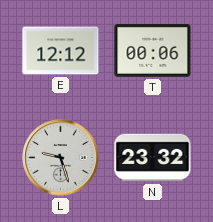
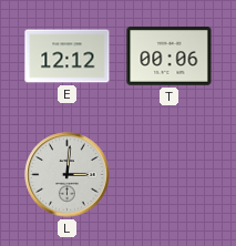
L: 9:27 -> 3:01 (68, 175)
N: 23:32 -> none (153, 158)
